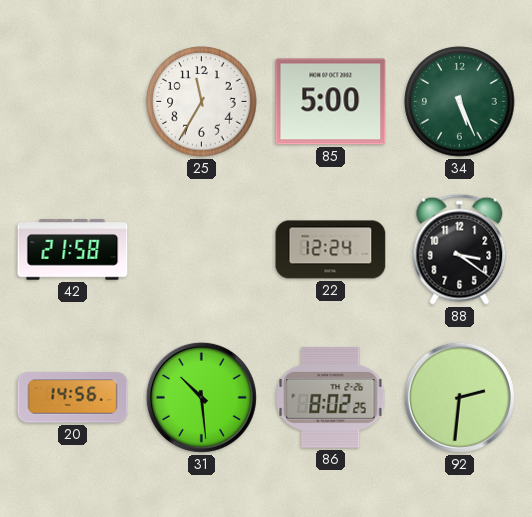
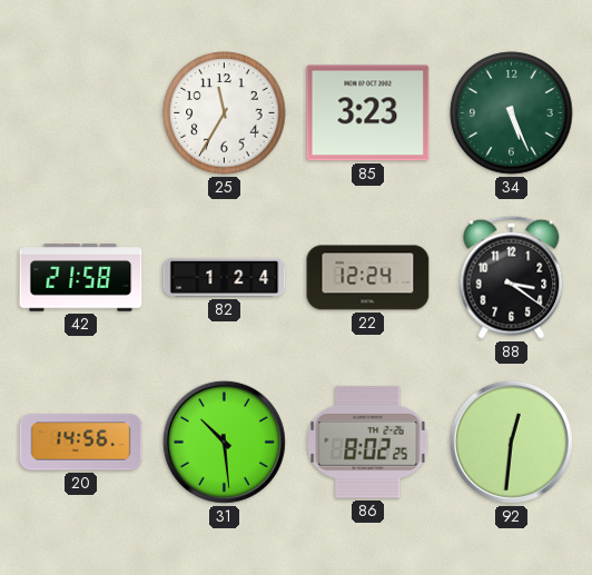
85: 5:00 -> 3:23 (368, 113)
82: none -> 1:24 (225, 277)
92: 2:31 -> 12:31 (511, 442)
